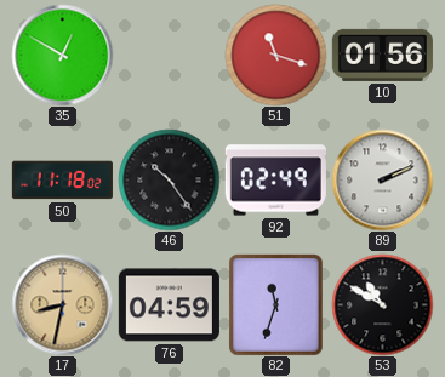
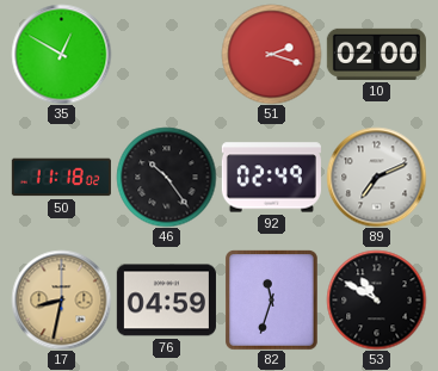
51: 11:18 -> 2:18 (271, 54)
10: 01:56 -> 02:00 (376, 54)
89: 2:11 -> 7:11 (376, 177)
